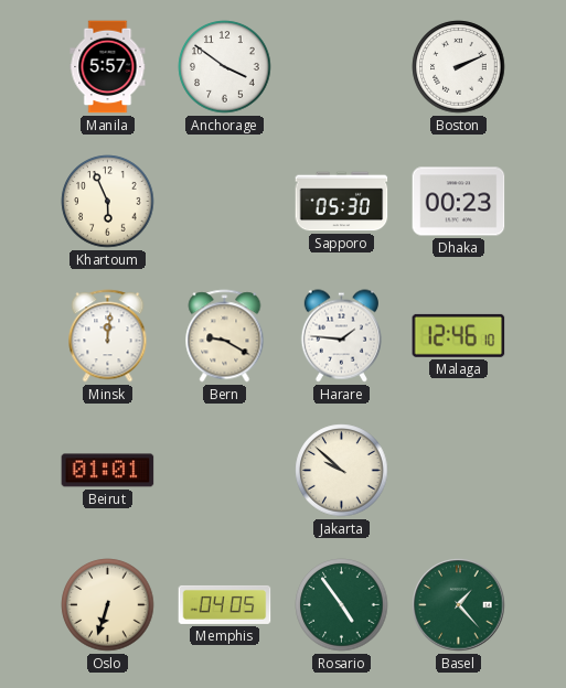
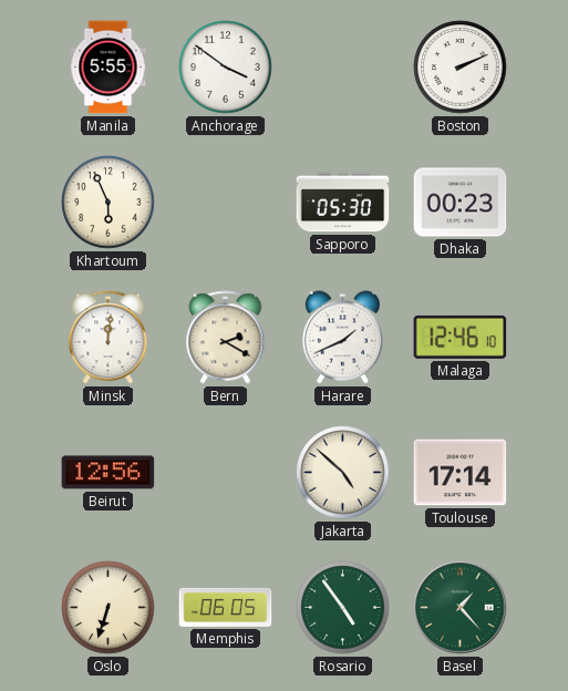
Manila: 5:57 -> 5:55 (109, 68)
Bern: 9:20 -> 2:20 (226, 338)
Harare: 1:46 -> 1:41 (342, 338)
Beirut: 01:01 -> 12:56 (109, 473)
Jakarta: 9:52 -> 4:52 (343, 473)
Toulouse: none -> 17:14 (461, 473)
Memphis: 04:05 -> 06:05 (226, 607)
